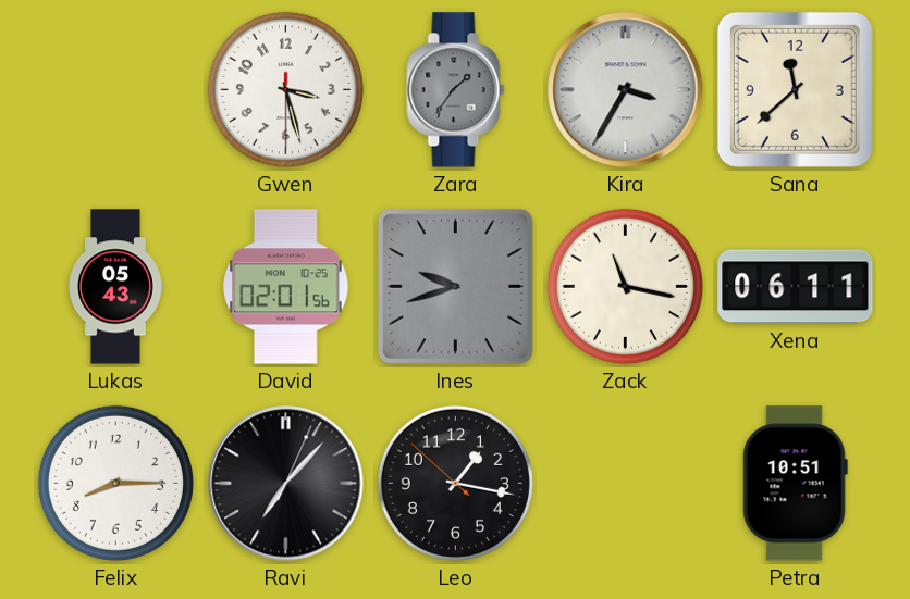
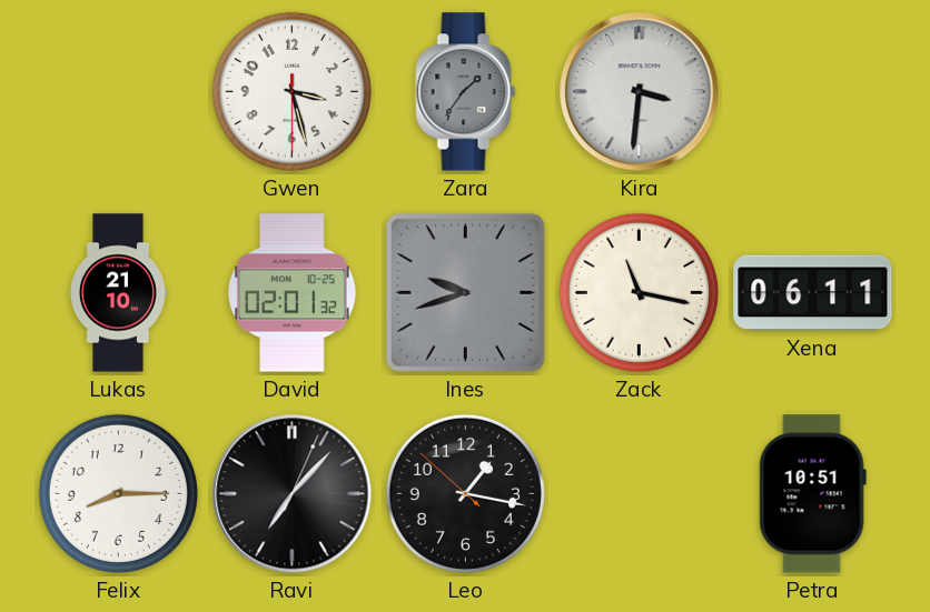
Kira: 3:35 -> 3:31 (640, 92)
Sana: 11:38 -> none (795, 89)
Lukas: 05:43 -> 21:10 (119, 293)
David: 02:01:56 -> 02:01:32 (293, 293)
